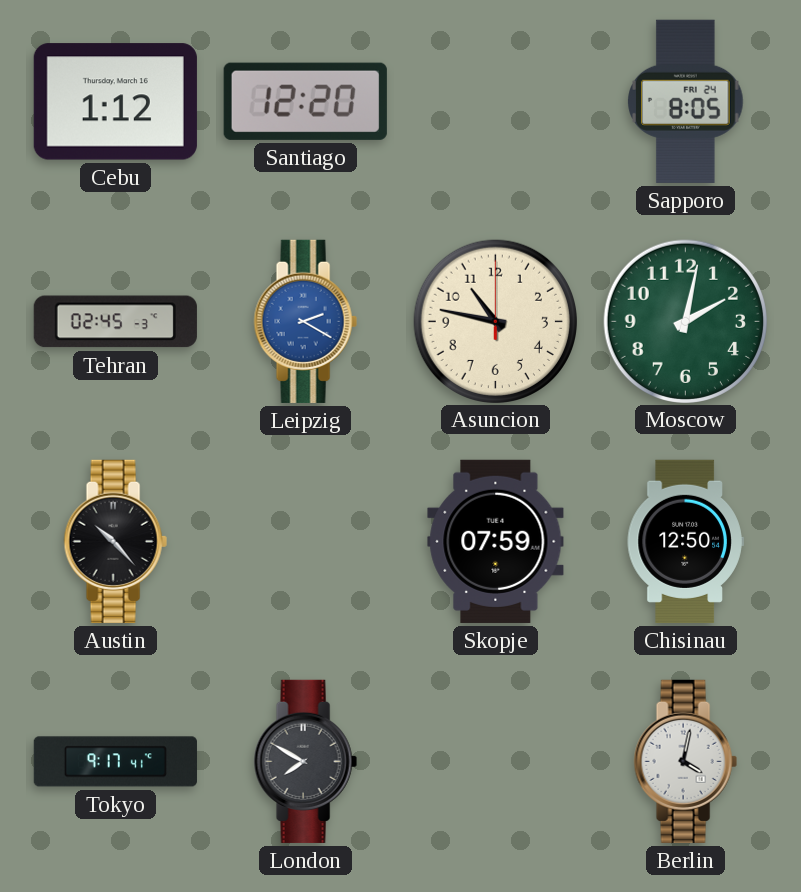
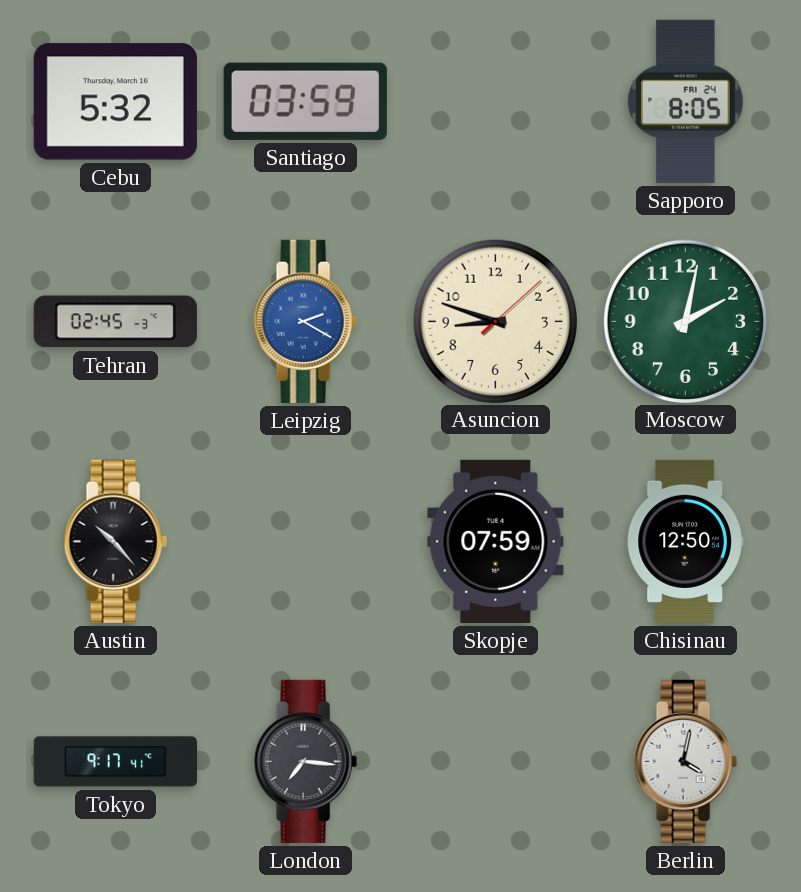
Cebu: 1:12 -> 5:32 (115, 102)
Santiago: 12:20 -> 03:59 (305, 101)
Asuncion: 10:47 -> 8:48 (495, 321)
London: 7:50 -> 7:16 (305, 761)
